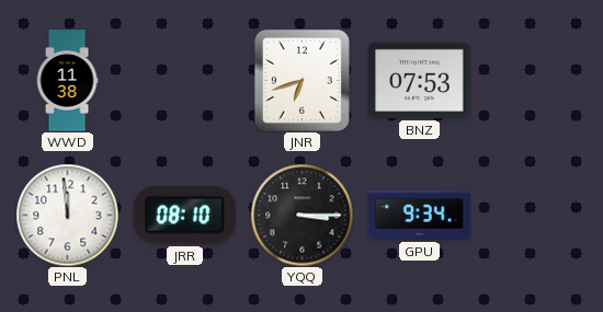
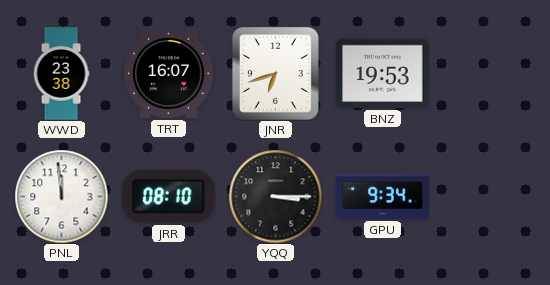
WWD: 11:38 -> 23:38 (61, 74)
TRT: none -> 16:07 (169, 73)
BNZ: 07:53 -> 19:53 (383, 73)
